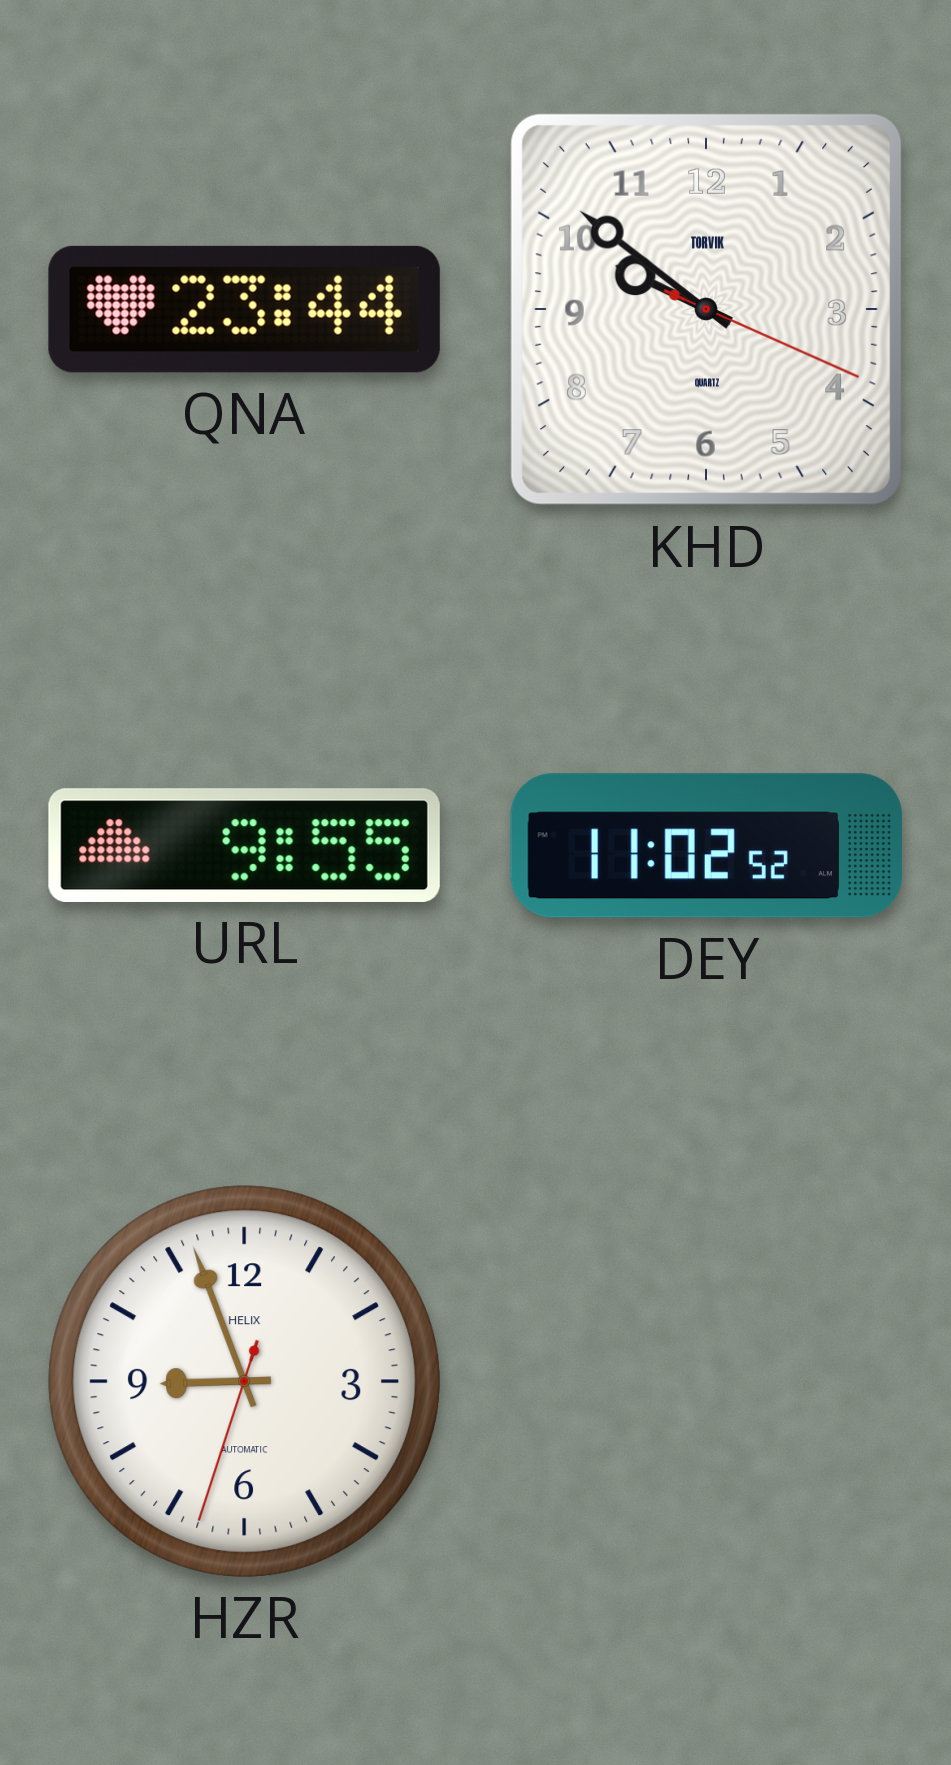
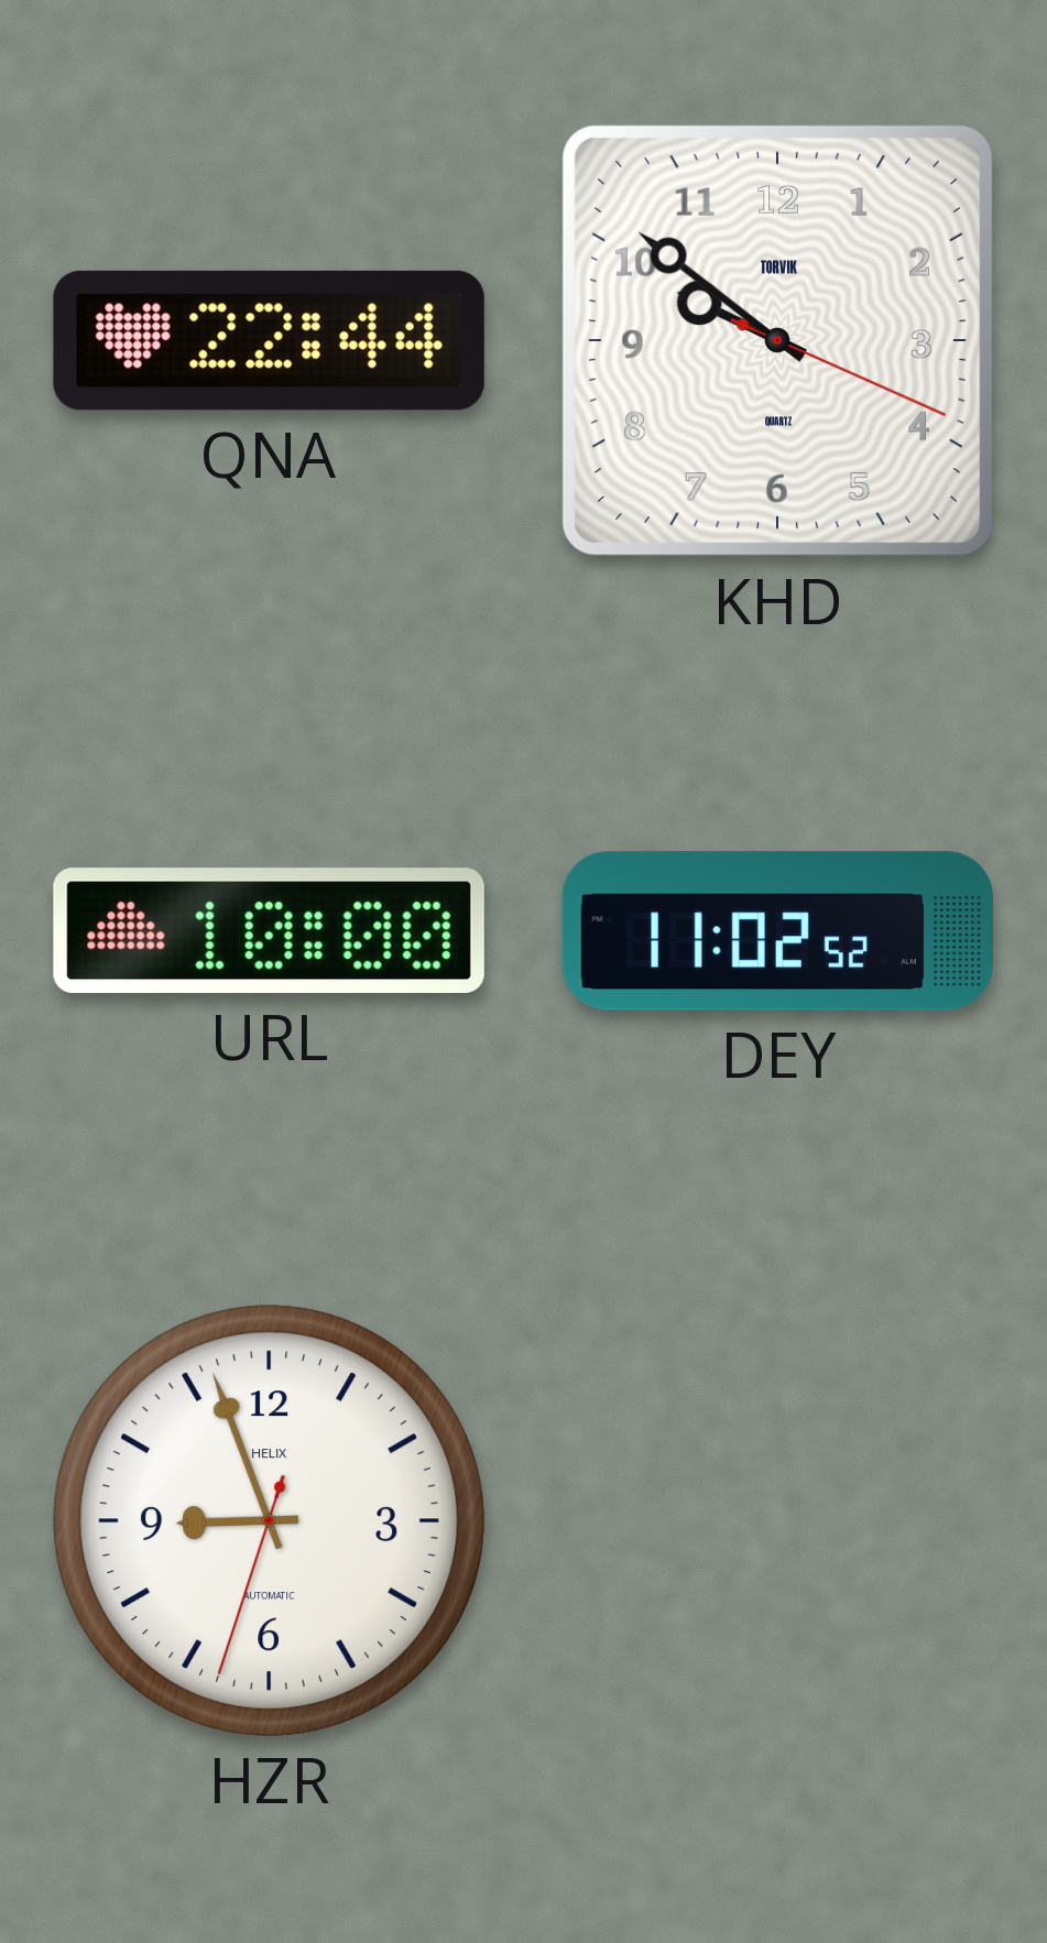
QNA: 23:44 -> 22:44 (269, 340)
URL: 9:55 -> 10:00 (269, 930)
